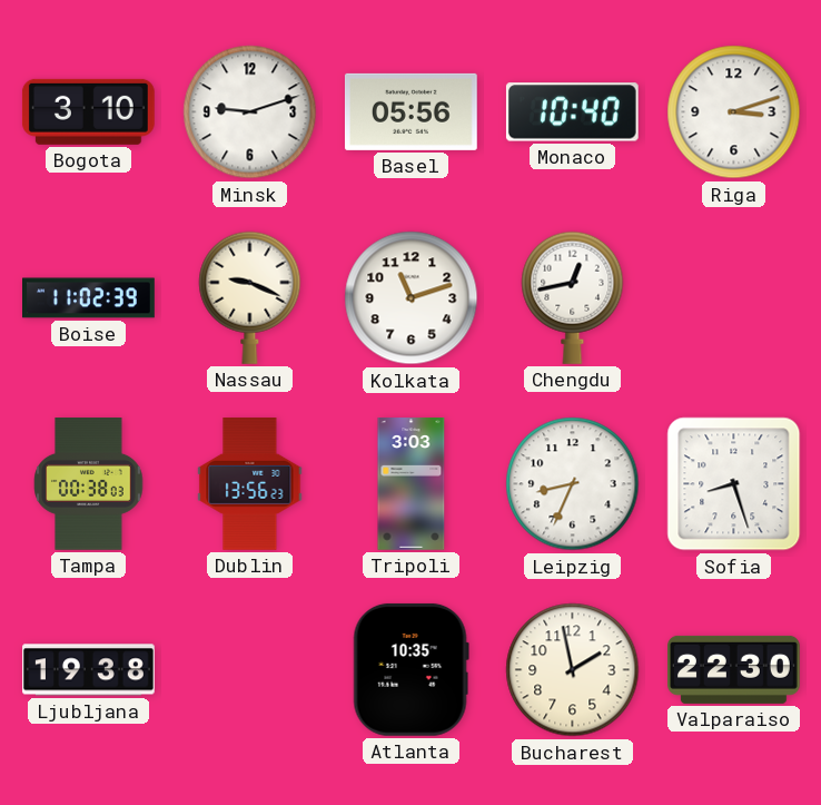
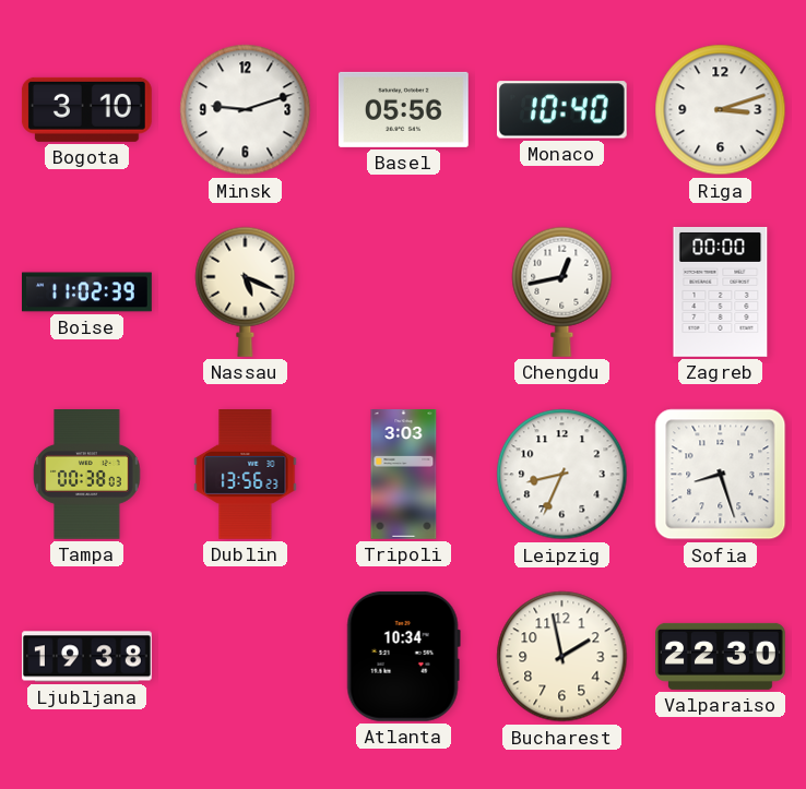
Nassau: 9:19 -> 5:19 (246, 291)
Kolkata: 11:12 -> none (412, 298)
Zagreb: none -> 00:00 (721, 292)
Atlanta: 10:35 -> 10:34 (403, 656)
